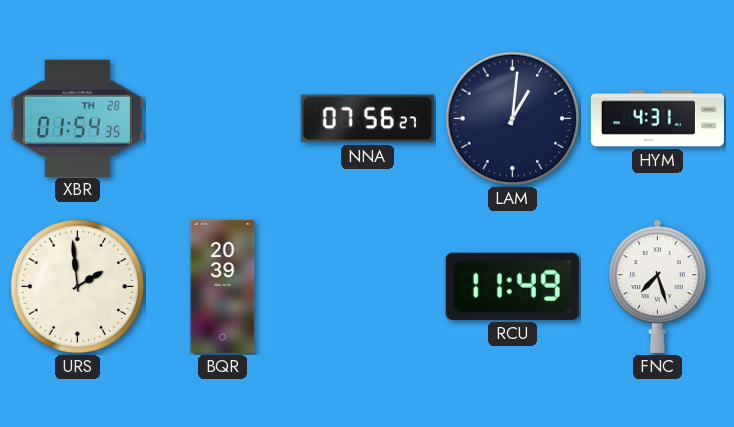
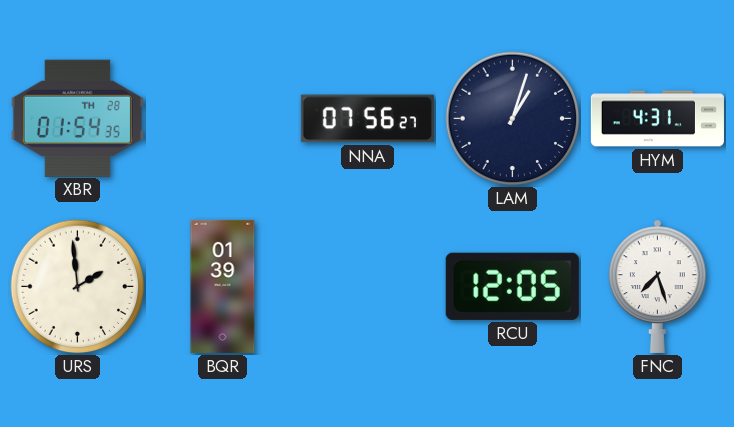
LAM: 1:01 -> 1:03 (513, 119)
BQR: 20:39 -> 01:39 (223, 286)
RCU: 11:49 -> 12:05 (512, 286)
